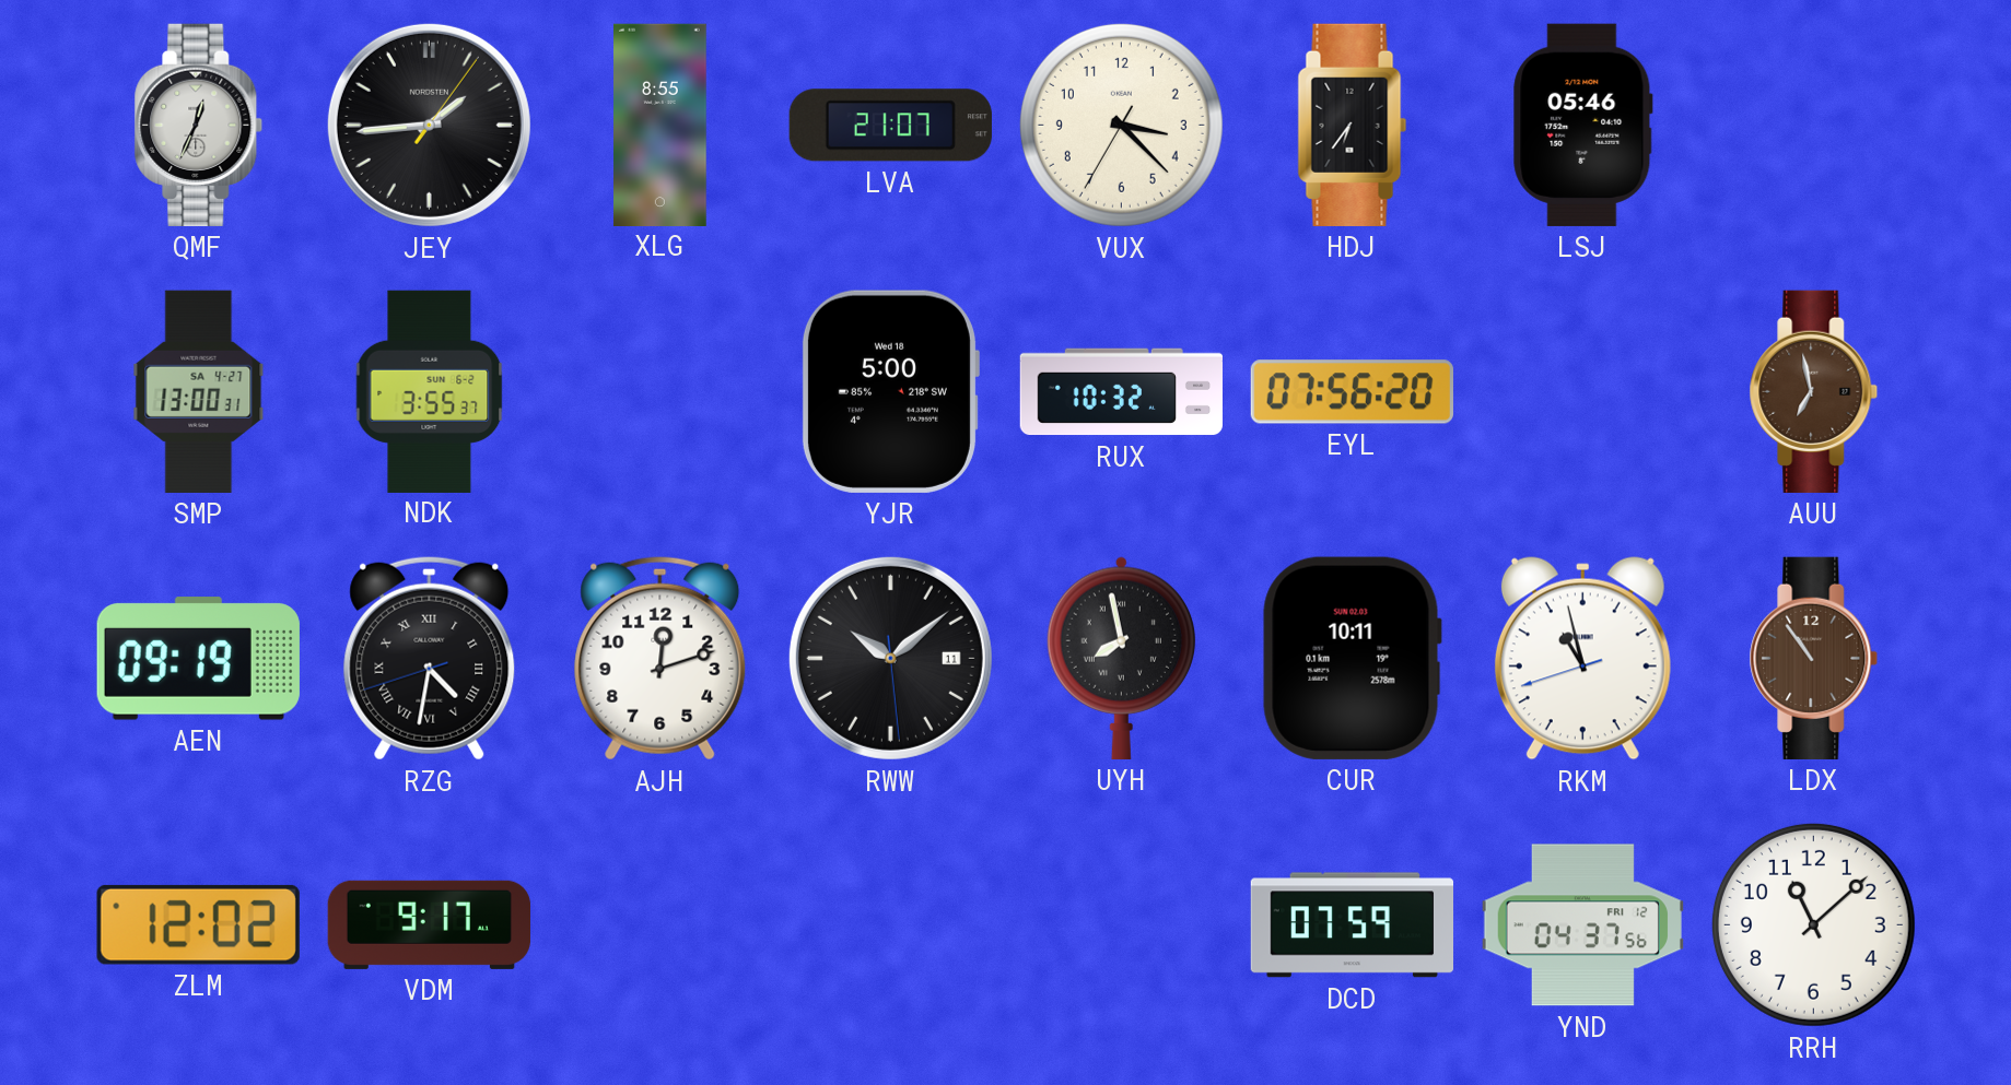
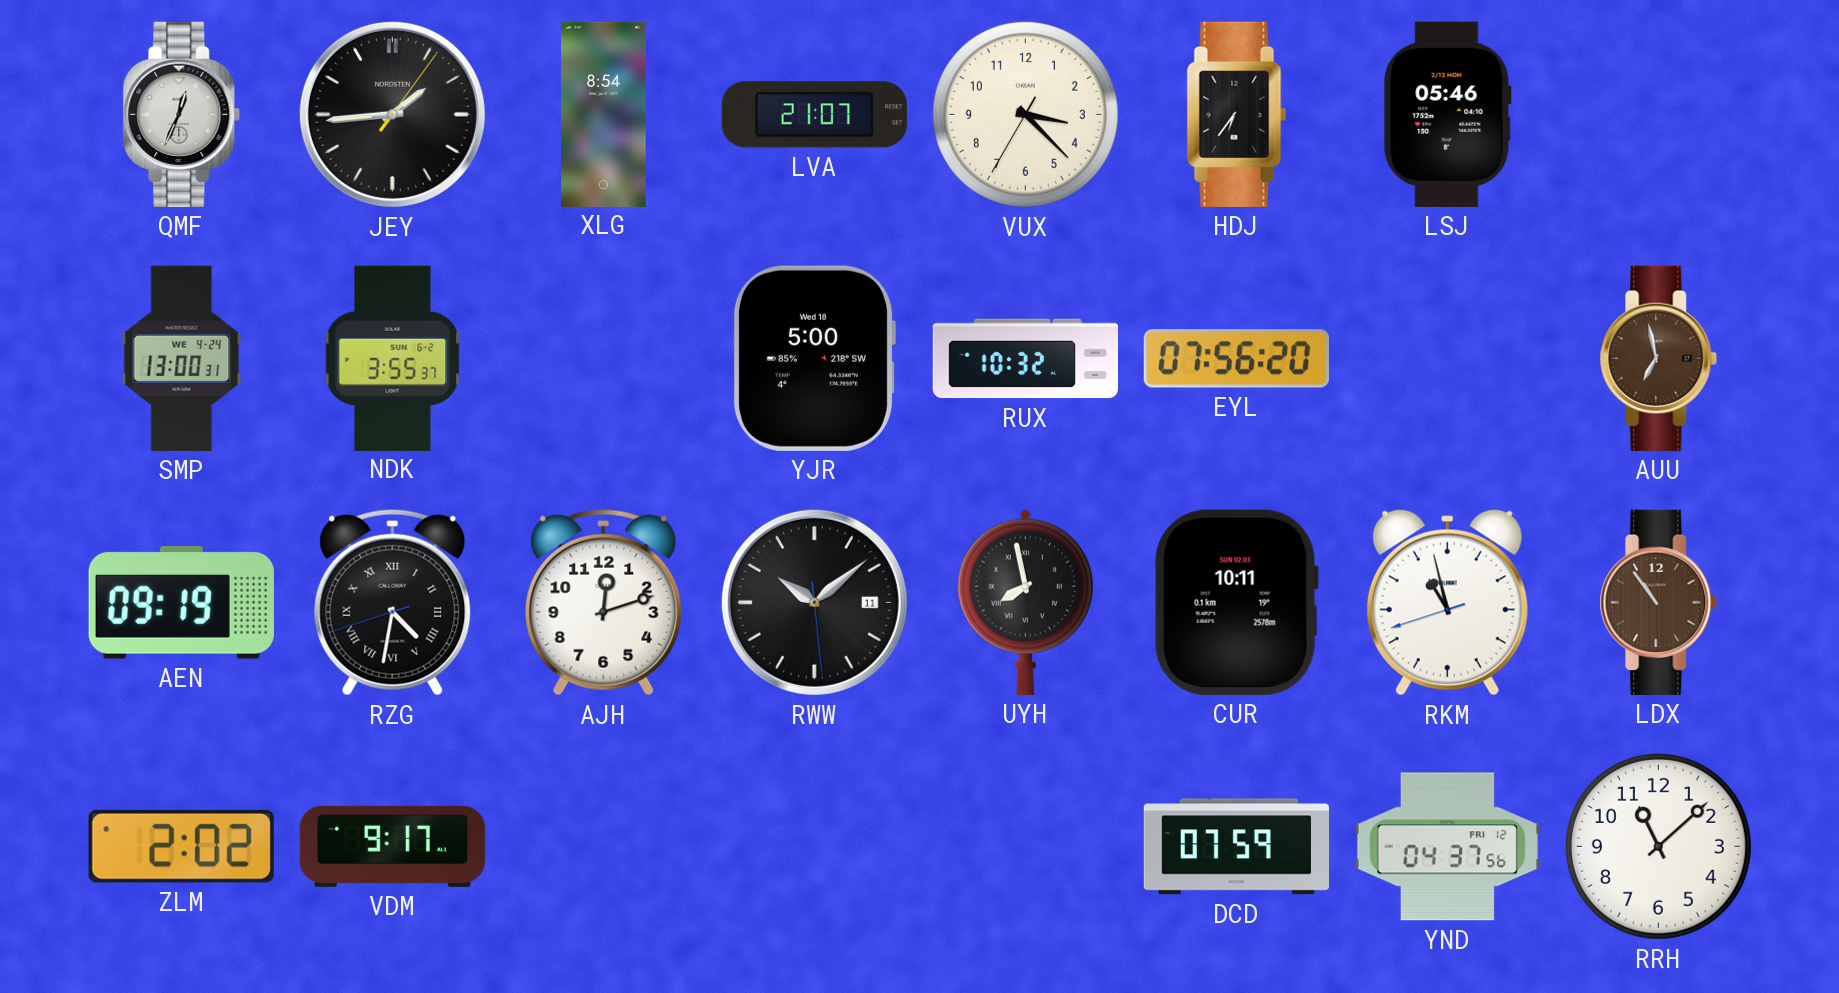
XLG: 8:55 -> 8:54 (604, 114)
SMP date: SA 4-27 -> WE 4-24 (182, 358)
ZLM: 12:02 -> 2:02 (181, 846)
